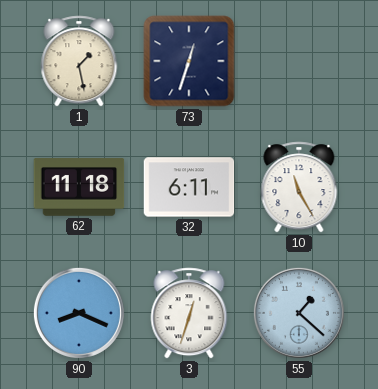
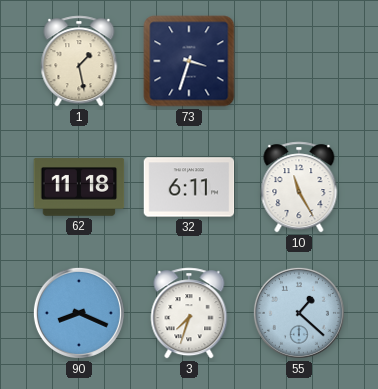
73: 12:33 -> 3:33 (189, 61)
3: 12:33 -> 7:33 (189, 313)
